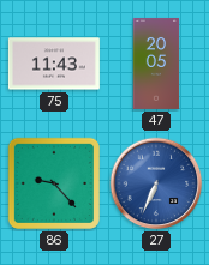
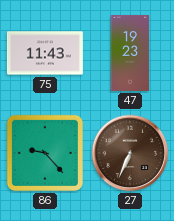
47: 20:05 -> 19:23 (130, 53)
27 dial: blue -> brown (130, 153)
